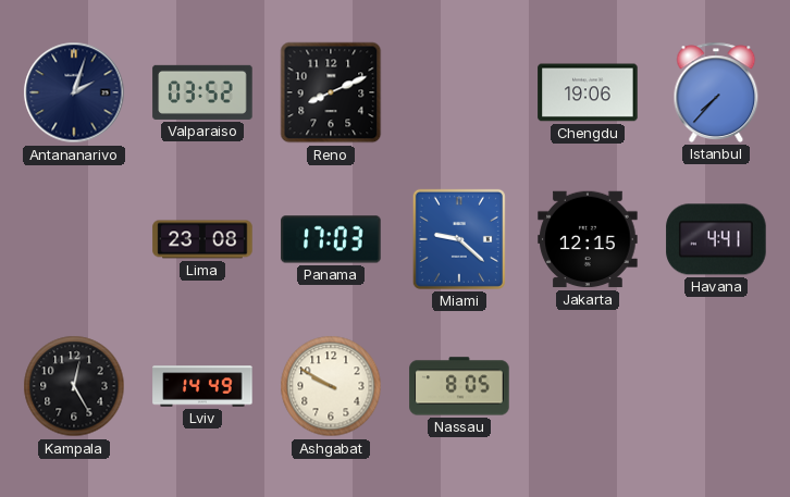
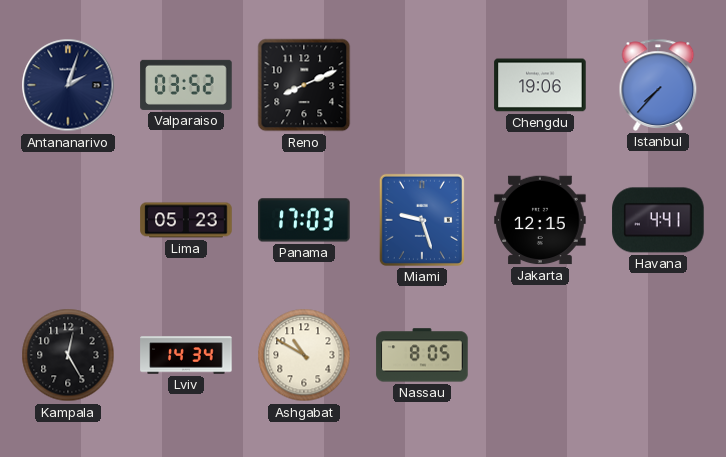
Lima: 23:08 -> 05:23 (186, 220)
Miami: 9:22 -> 9:27 (422, 220)
Lviv: 14:49 -> 14:34 (186, 355)
Ashgabat: 9:50 -> 10:50 (304, 355)
